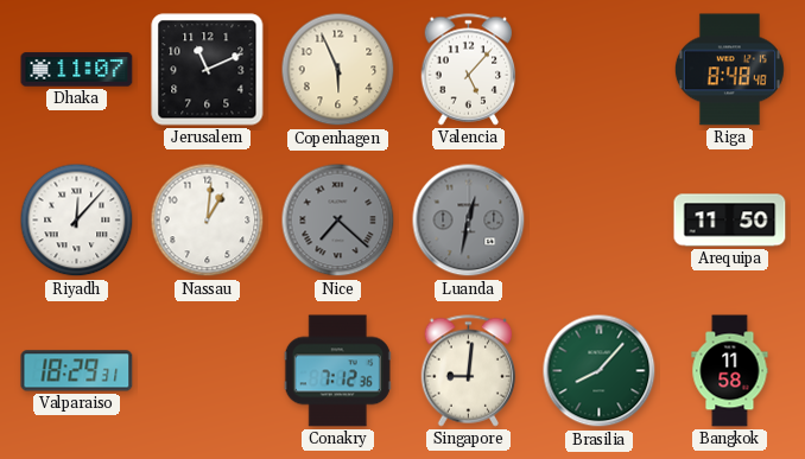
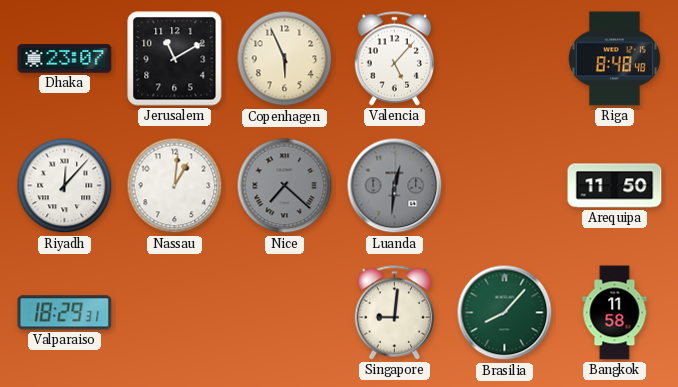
Dhaka: 11:07 -> 23:07 (65, 59)
Jerusalem: 11:11 -> 11:10 (175, 59)
Luanda: 12:32 -> 12:31 (395, 186)
Conakry: 7:12 -> none (337, 371)
